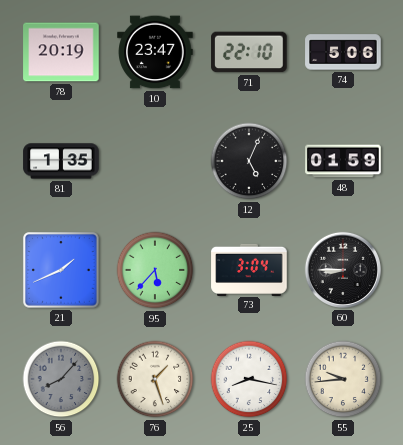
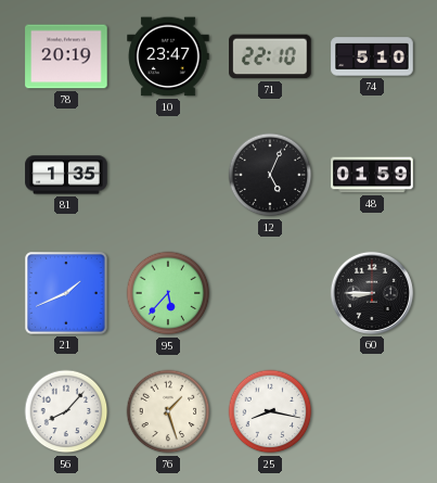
74: 5:06 -> 5:10 (372, 56)
73: 3:04 -> none (249, 269)
56 dial: grey -> white (66, 411)
55: 9:44 -> none (343, 379)
